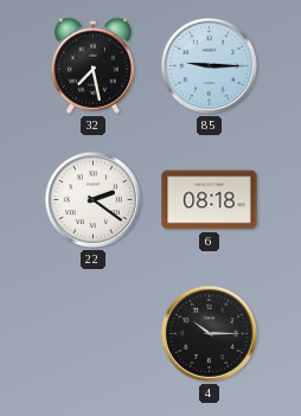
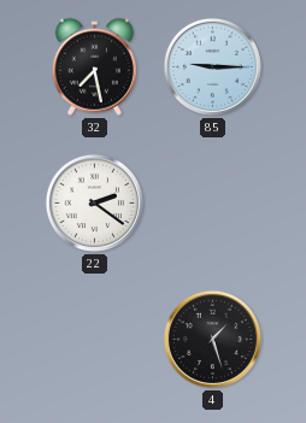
6: 08:18 -> none (210, 200)
4: 10:15 -> 1:27 (212, 339)
